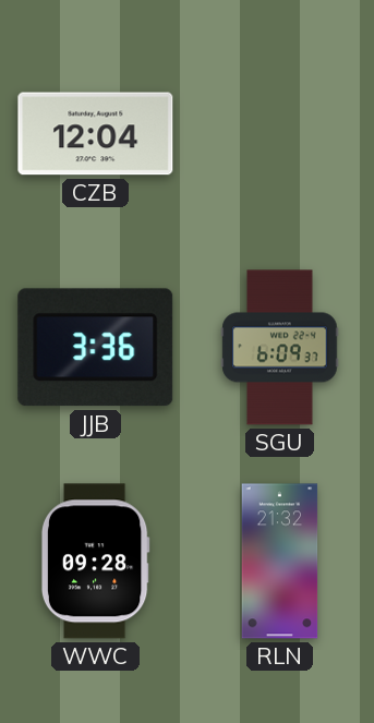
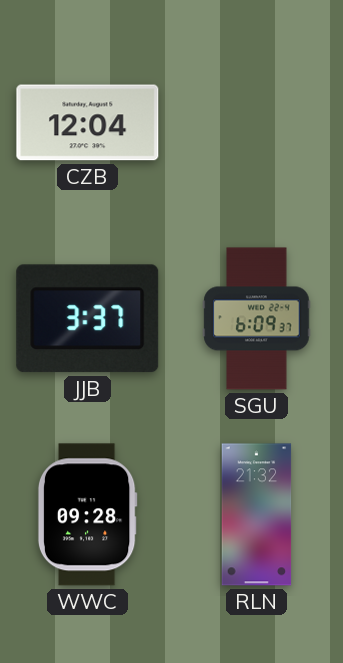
JJB: 3:36 -> 3:37 (88, 319)
